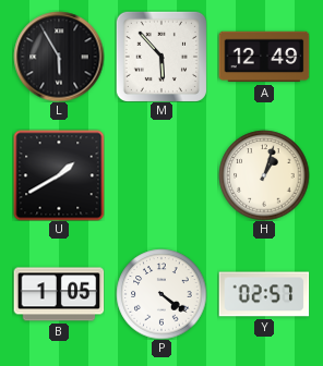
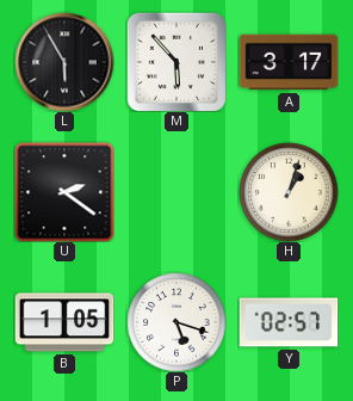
A: 12:49 -> 3:17 (289, 62)
U: 1:40 -> 2:21 (64, 192)
P: 4:21 -> 5:18 (176, 322)
